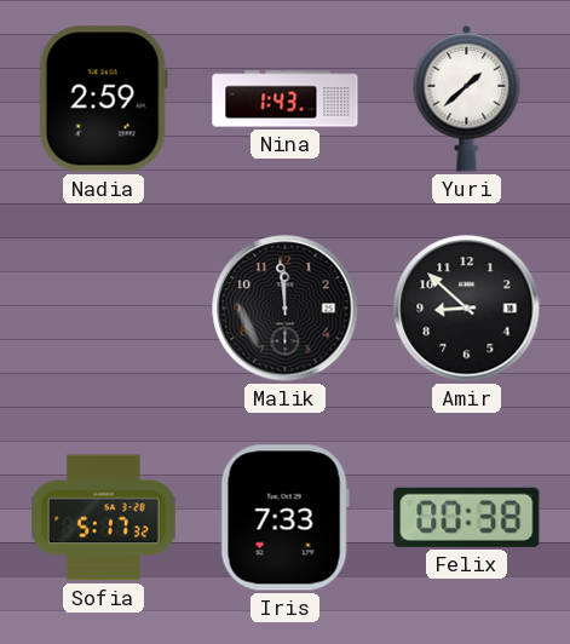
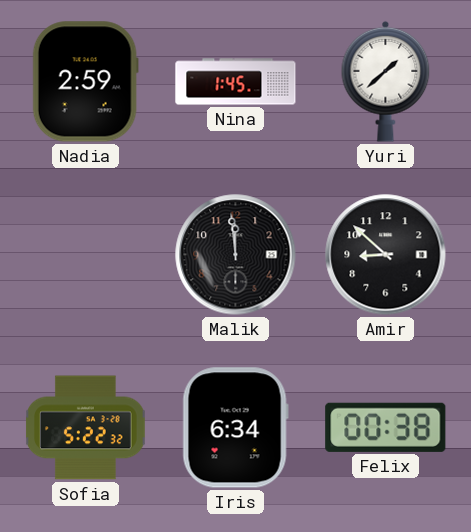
Nina: 1:43 -> 1:45 (236, 82)
Sofia: 5:17 -> 5:22 (86, 428)
Iris: 7:33 -> 6:34 (235, 428)
